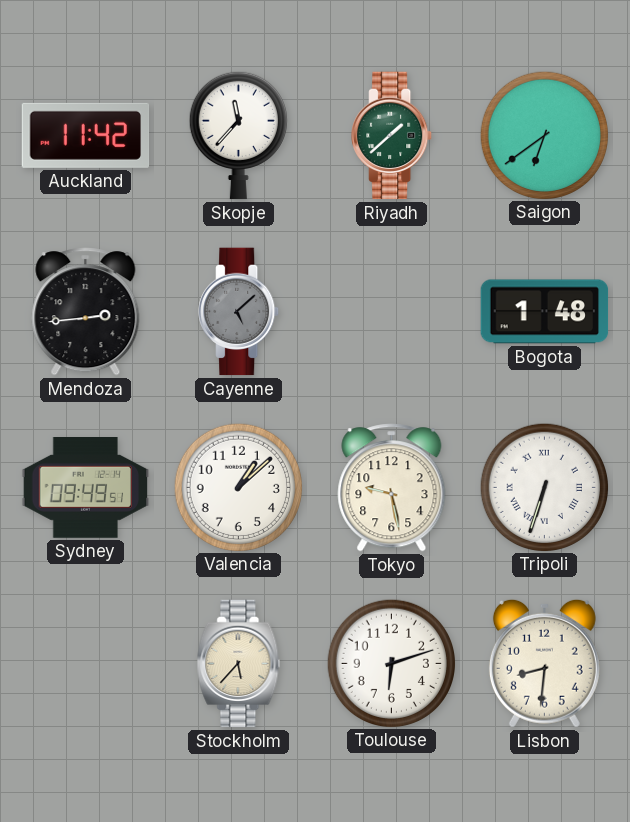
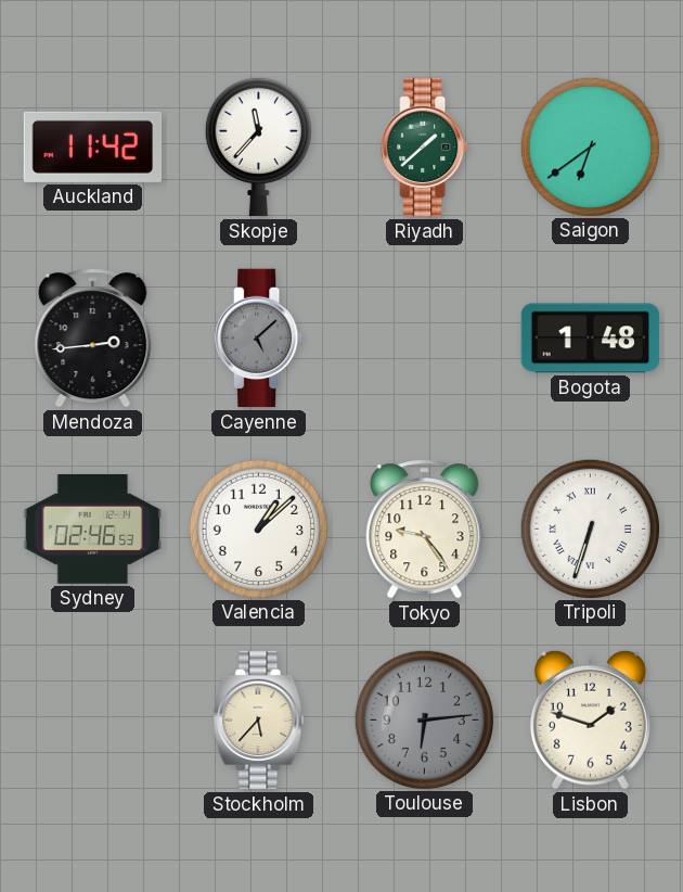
Sydney: 09:49 -> 02:46 (93, 530)
Tokyo: 9:28 -> 9:24 (425, 530)
Toulouse: 6:12 -> 6:14 (424, 719)
Toulouse dial: white -> grey (424, 719)
Lisbon: 8:31 -> 1:48 (590, 719)
